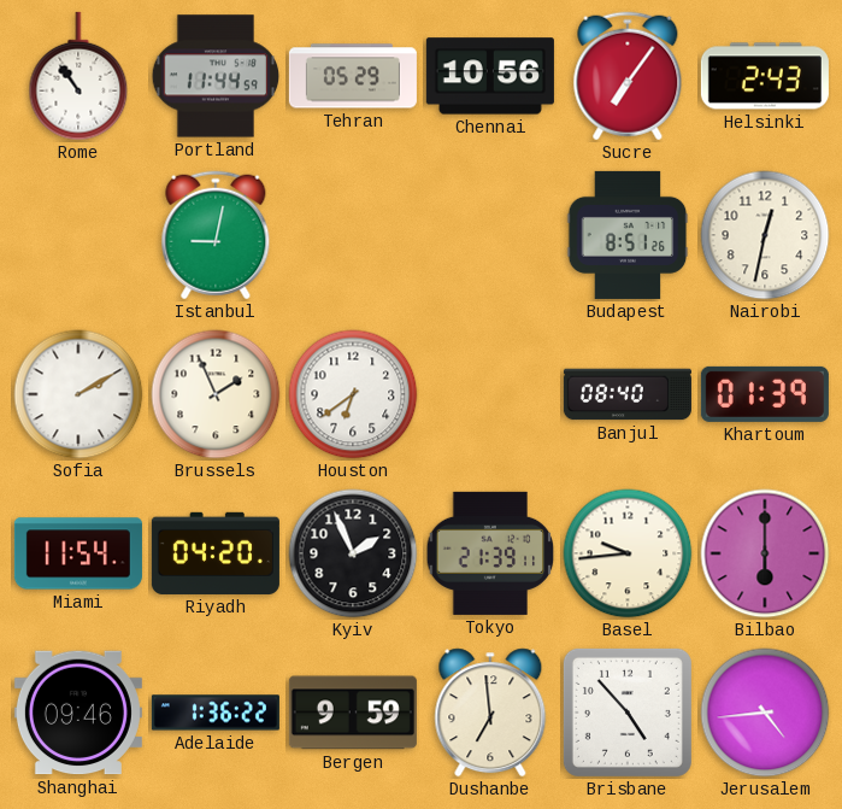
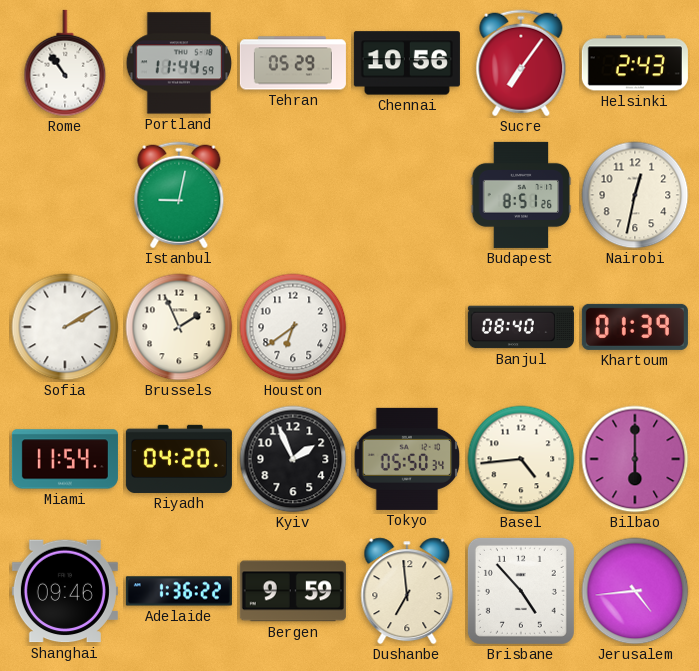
Tokyo: 21:39 -> 05:50 (407, 459)
Basel: 9:44 -> 4:44 (521, 459)
